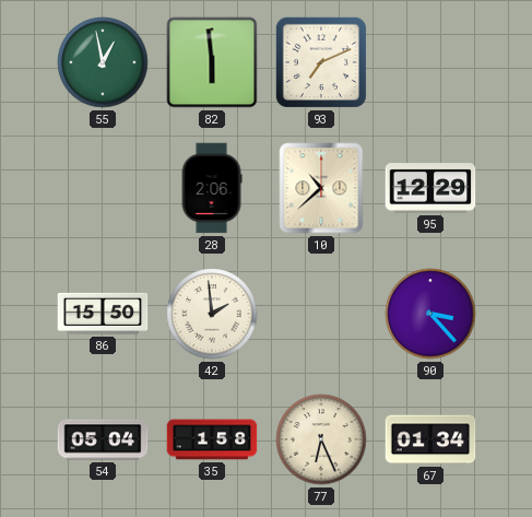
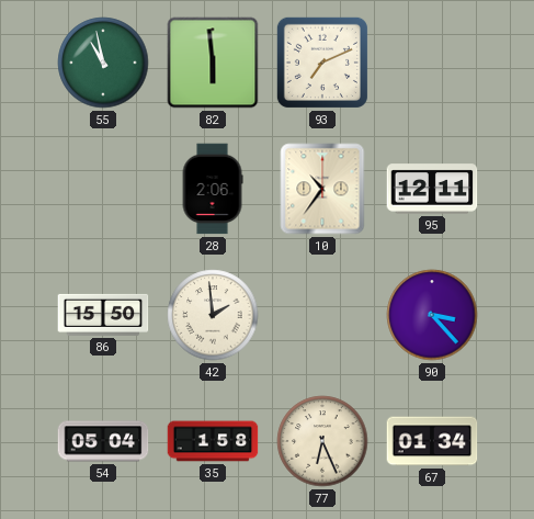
55: 12:58 -> 10:58 (103, 63)
10: 10:38 -> 10:36 (322, 189)
95: 12:29 -> 12:11 (432, 189)
